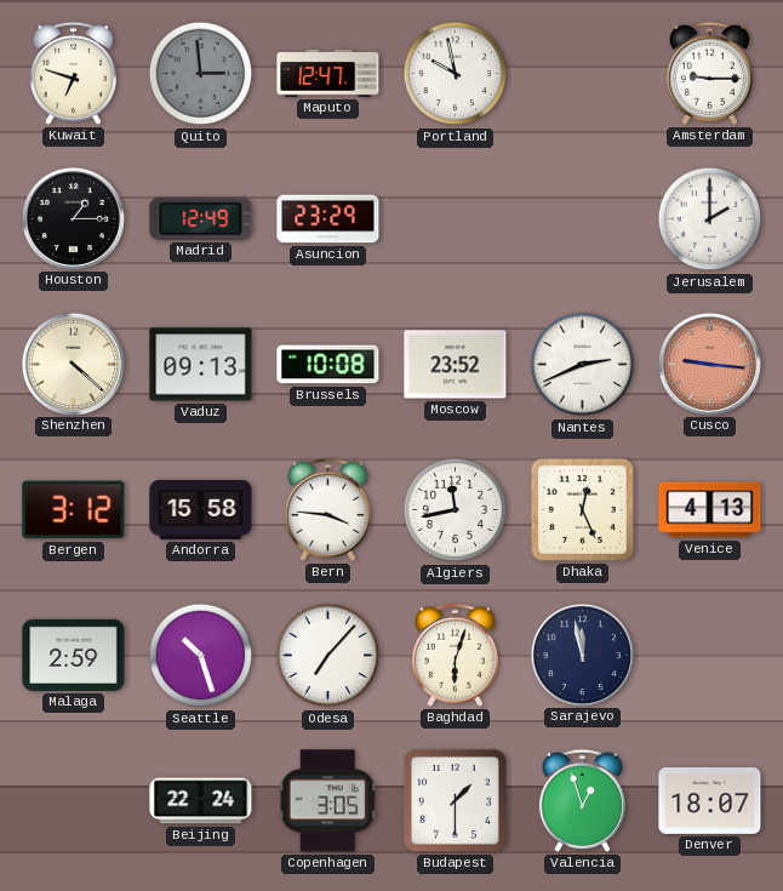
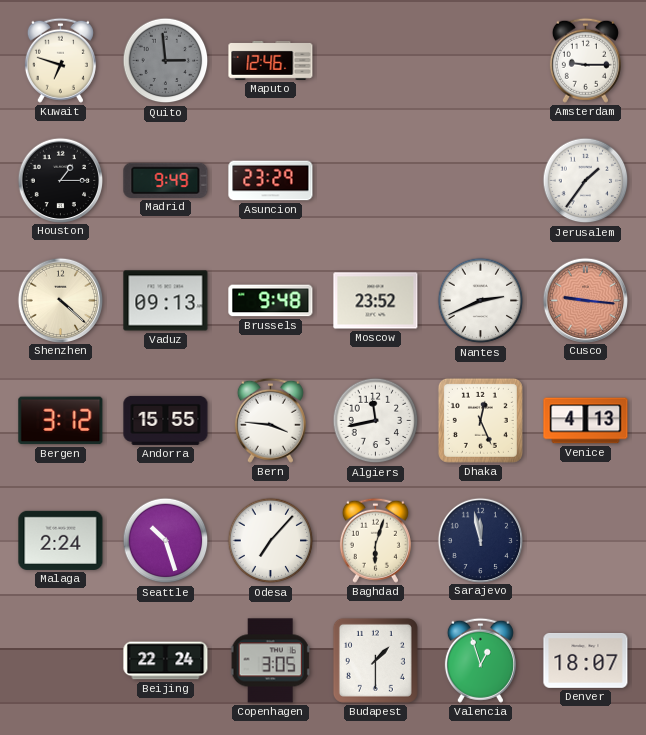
Maputo: 12:47 -> 12:46 (271, 60)
Portland: 9:58 -> none (456, 74)
Madrid: 12:49 -> 9:49 (166, 180)
Jerusalem: 2:00 -> 1:36 (586, 181)
Brussels: 10:08 -> 9:48 (271, 301)
Andorra: 15:58 -> 15:55 (166, 420)
Malaga: 2:59 -> 2:24 (61, 540)
